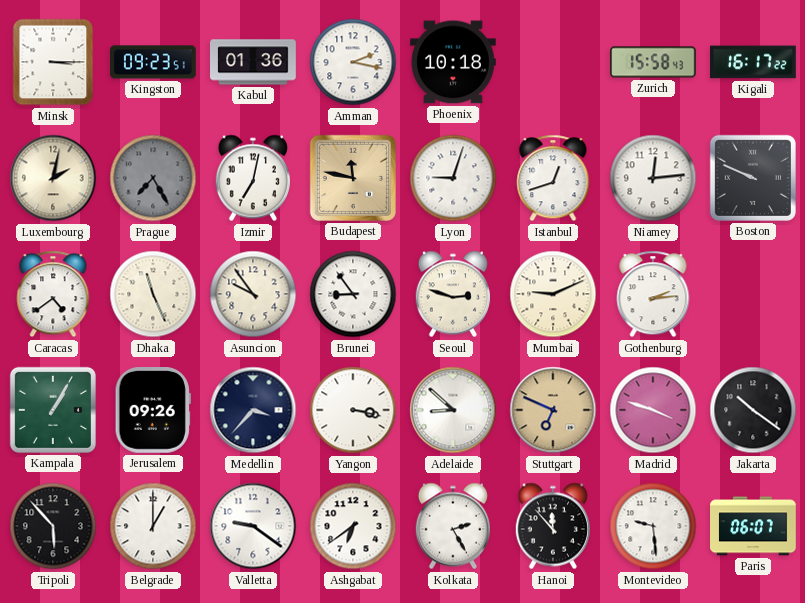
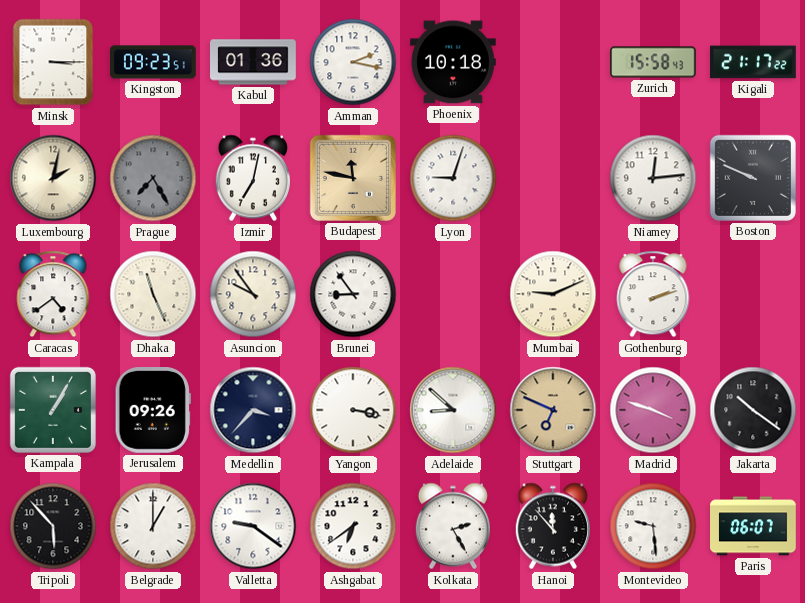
Kigali: 16:17 -> 21:17 (753, 62)
Istanbul: 12:42 -> none (553, 178)
Seoul: 2:48 -> none (452, 294)
Gothenburg: 2:14 -> 2:12 (653, 294)
